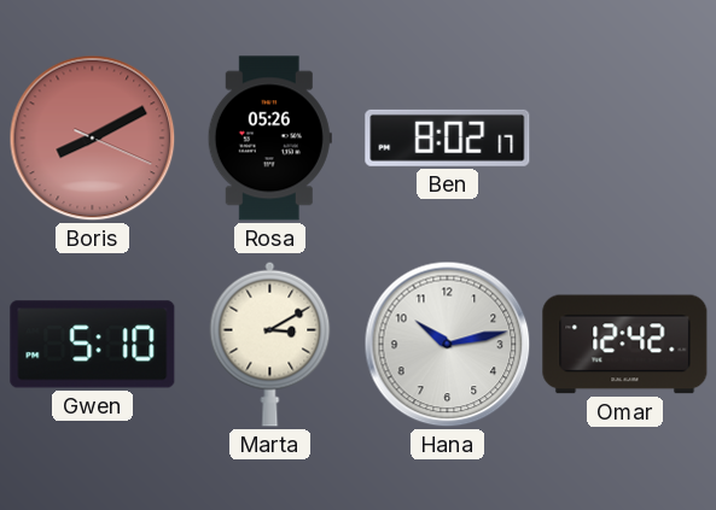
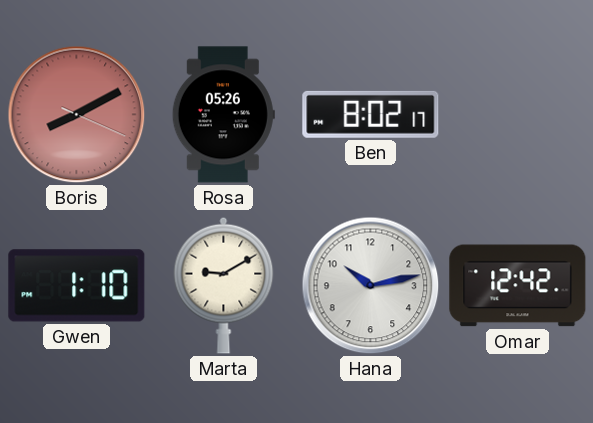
Gwen: 5:10 -> 1:10 (77, 286)
Marta: 3:10 -> 9:10 (224, 285)
